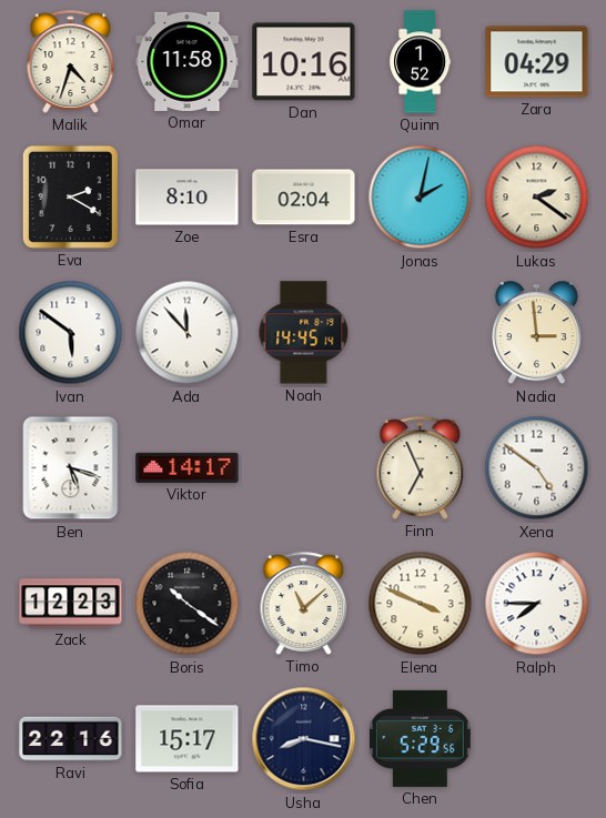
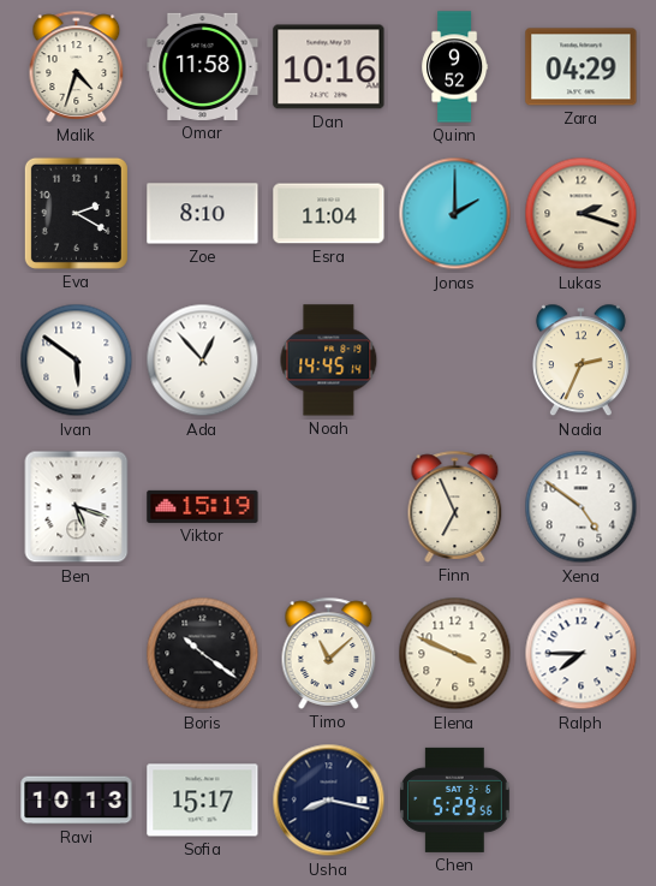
Quinn: 1:52 -> 9:52 (455, 67)
Esra: 02:04 -> 11:04 (329, 214)
Jonas: 2:02 -> 2:00 (455, 214)
Lukas: 2:21 -> 2:18 (582, 214)
Ada: 11:53 -> 12:53 (203, 361)
Nadia: 2:59 -> 2:34 (580, 361)
Viktor: 14:17 -> 15:19 (203, 506)
Zack: 12:23 -> none (71, 604)
Ravi: 22:16 -> 10:13 (77, 801)
